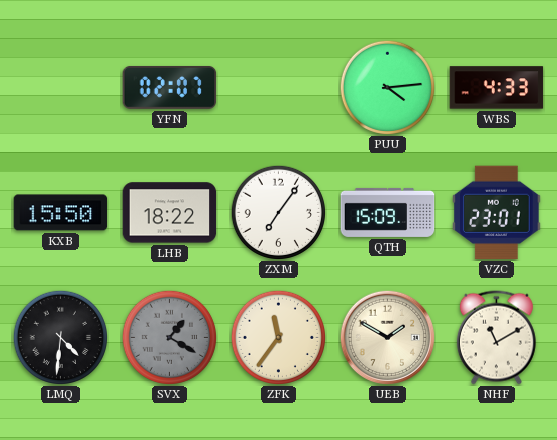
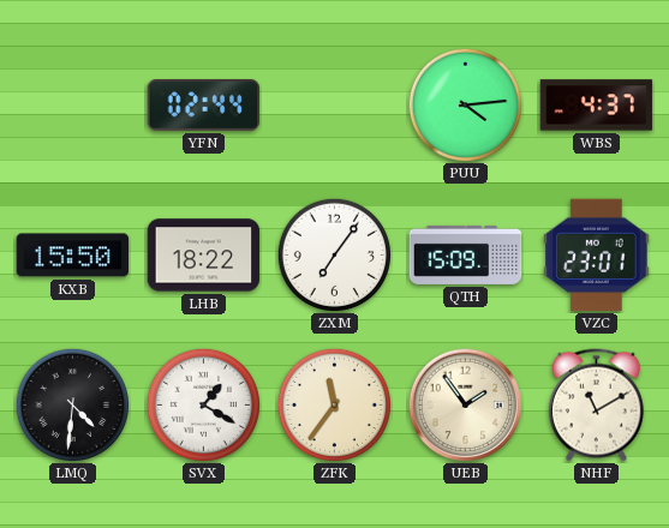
YFN: 02:07 -> 02:44 (204, 104)
WBS: 4:33 -> 4:37 (597, 106)
SVX dial: grey -> white (203, 404)
UEB: 1:50 -> 1:54 (465, 404)
